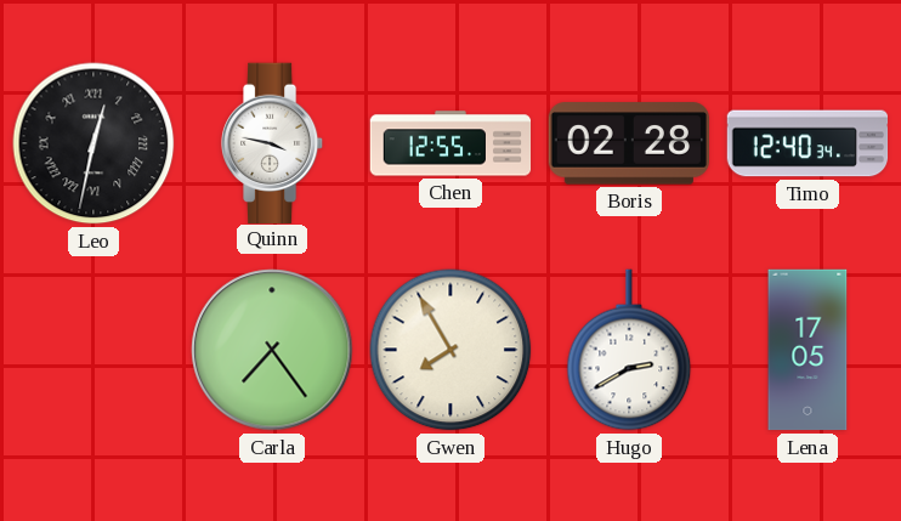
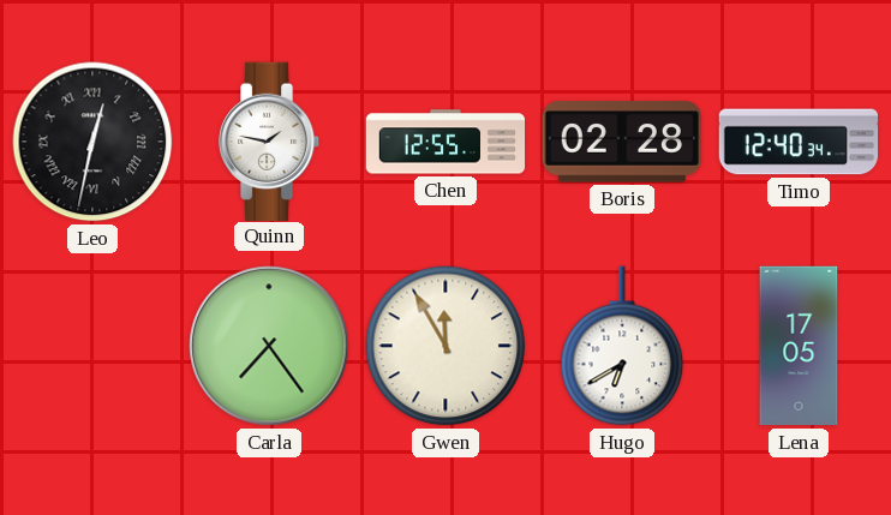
Quinn: 3:47 -> 1:47 (269, 140)
Gwen: 7:55 -> 11:55 (445, 346)
Hugo: 2:40 -> 6:40 (622, 346)
